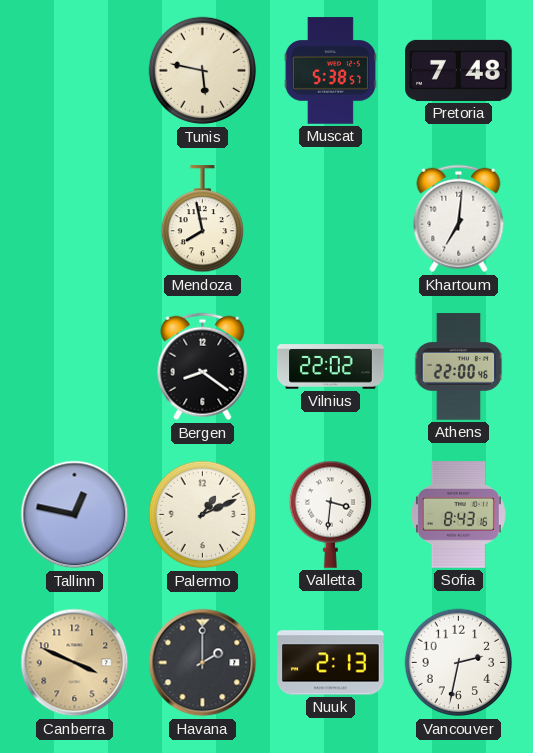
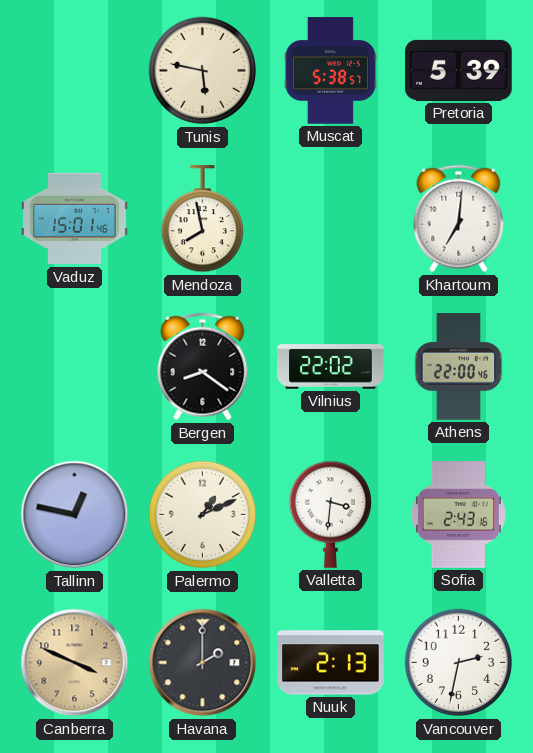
Pretoria: 7:48 -> 5:39 (459, 70)
Vaduz: none -> 15:01 (75, 219)
Sofia: 8:43 -> 2:43 (458, 515)
